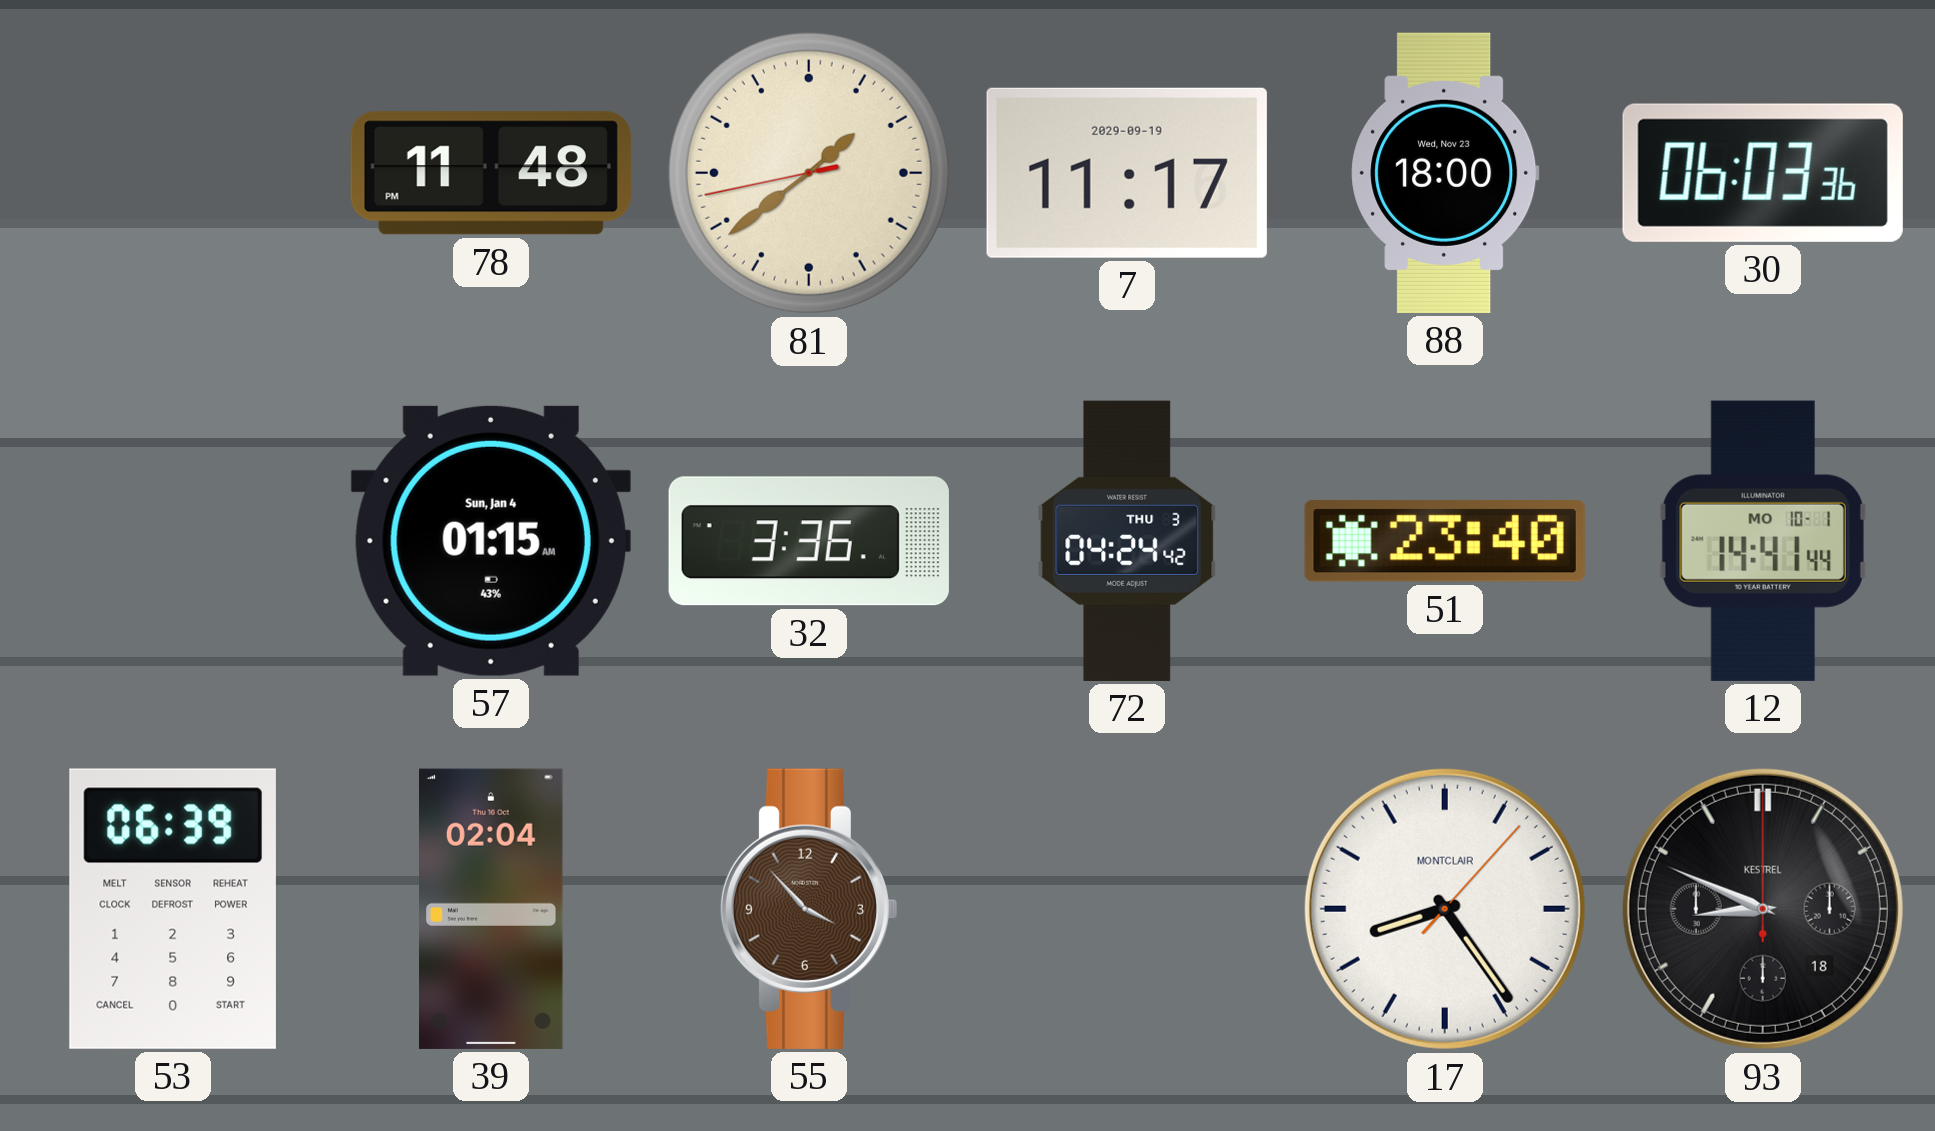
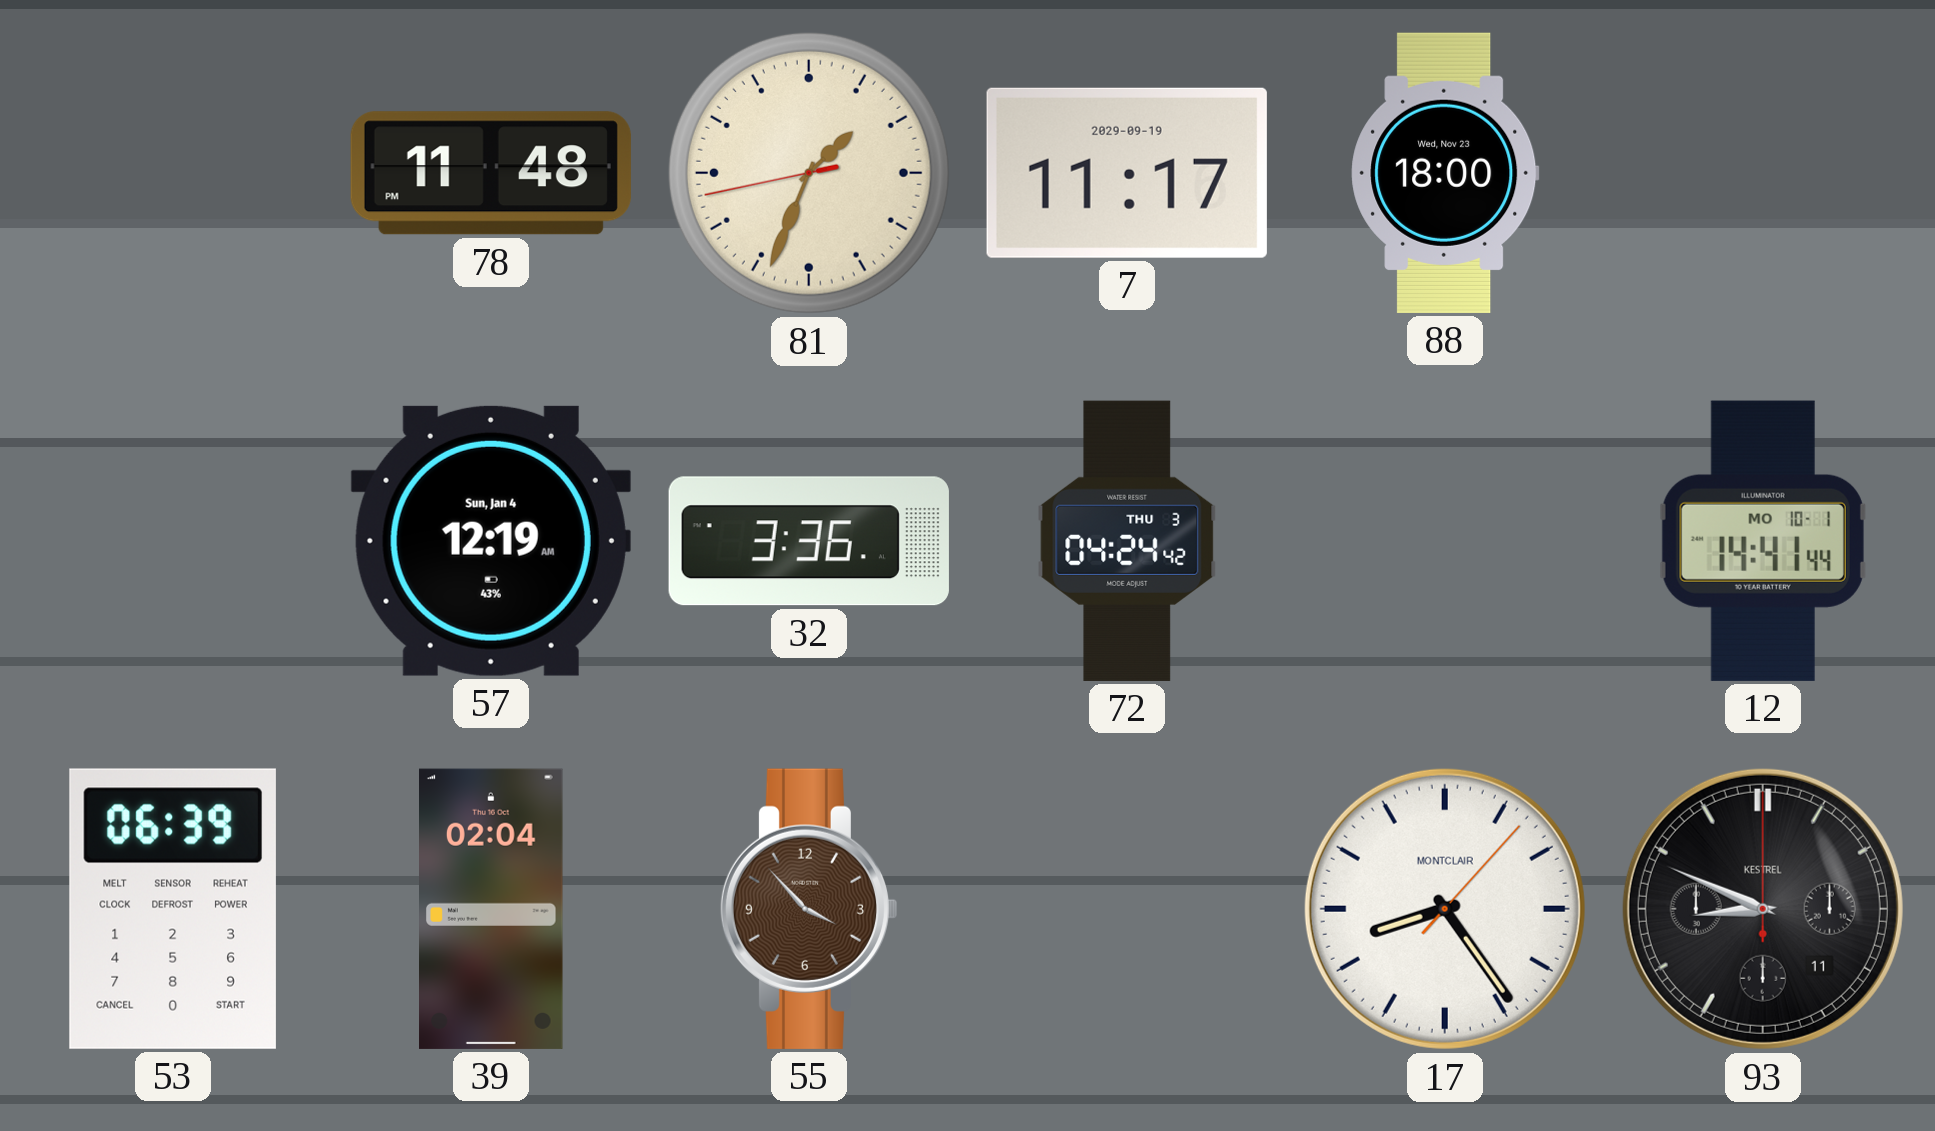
81: 1:38 -> 1:33 (809, 173)
30: 06:03 -> none (1763, 173)
57: 01:15 -> 12:19 (491, 541)
51: 23:40 -> none (1445, 541)
93 date: 18 -> 11 (1763, 909)
